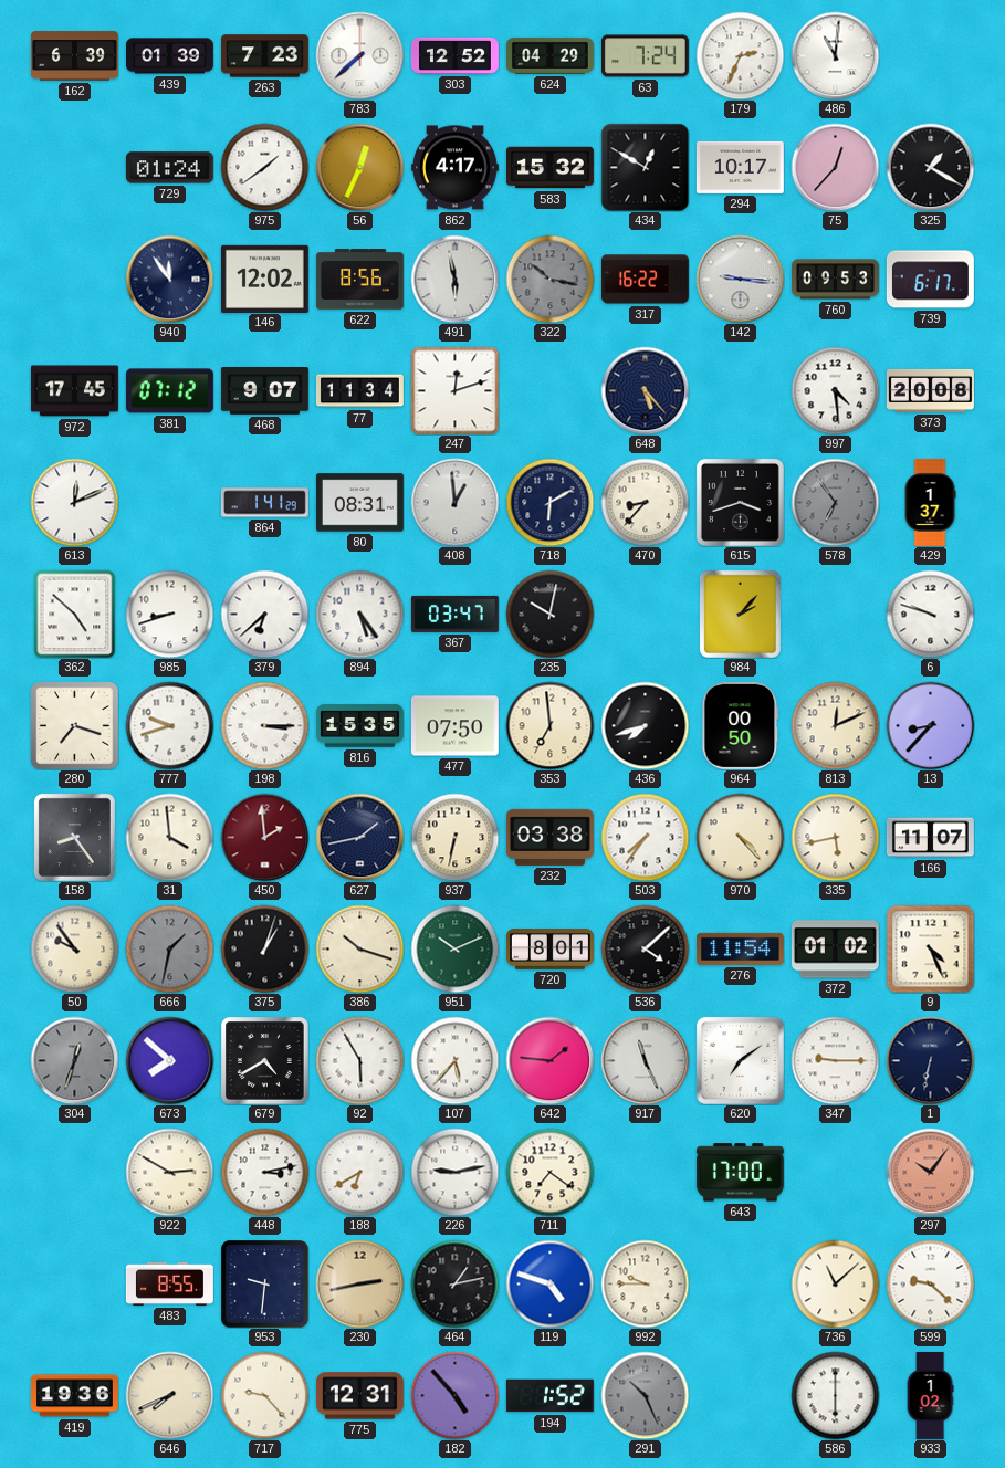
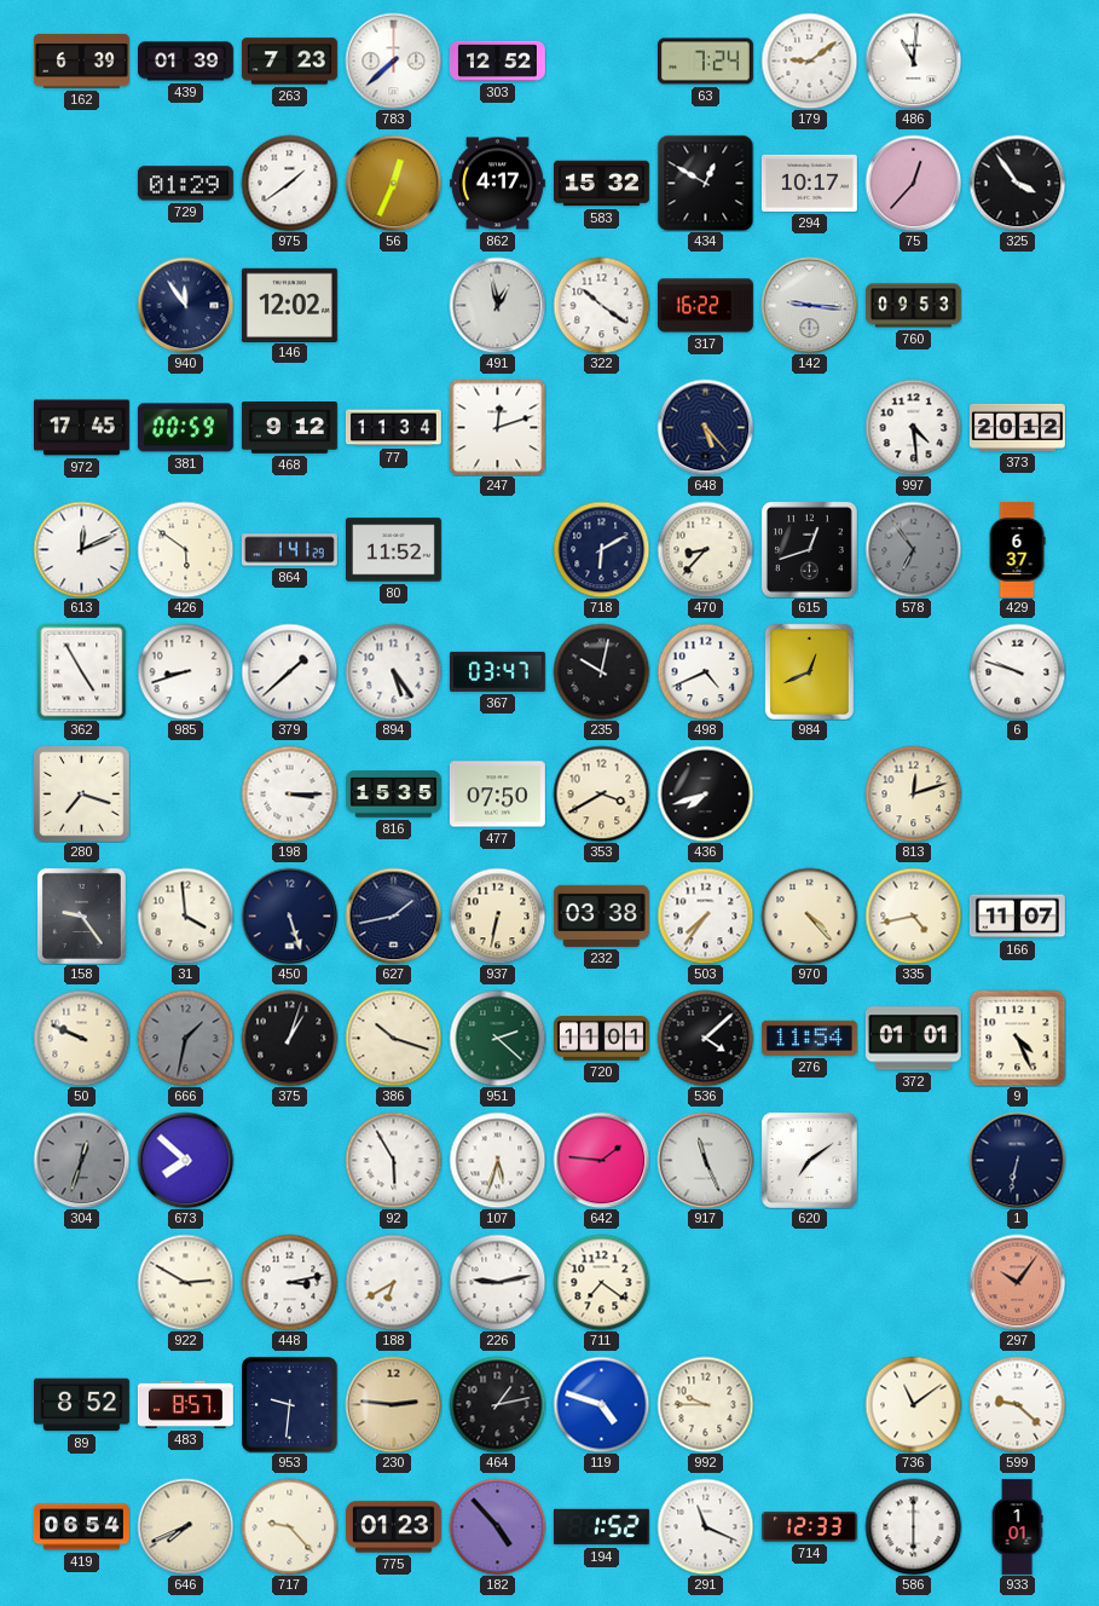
624: 04:29 -> none (549, 55)
179: 2:34 -> 9:09 (809, 60)
729: 01:24 -> 01:29 (185, 184)
325: 1:20 -> 3:54 (1017, 183)
622: 8:56 -> none (359, 280)
491: 5:58 -> 12:58 (497, 305)
322: 10:17 -> 10:21 (601, 305)
322 dial: grey -> white (601, 305)
739: 6:17 -> none (930, 280)
381: 07:12 -> 00:59 (185, 428)
468: 9:07 -> 9:12 (289, 428)
373: 20:08 -> 20:12 (1017, 427)
426: none -> 5:51 (185, 549)
80: 08:31 -> 11:52 (393, 550)
408: 12:59 -> none (454, 502)
615: 3:42 -> 12:42 (809, 549)
429: 1:37 -> 6:37 (1017, 549)
362: 4:52 -> 4:55 (82, 671)
379: 6:38 -> 1:38 (289, 671)
498: none -> 4:41 (705, 671)
984: 2:07 -> 12:41 (809, 671)
777: 9:42 -> none (169, 725)
353: 6:59 -> 3:40 (601, 793)
964: 00:50 -> none (741, 725)
813: 12:11 -> 12:12 (913, 793)
13: 8:37 -> none (930, 725)
158: 8:24 -> 9:24 (81, 915)
450: 1:59 -> 5:27 (289, 915)
450 dial: burgundy -> navy (289, 915)
335: 5:43 -> 4:43 (913, 915)
50: 9:54 -> 9:49 (81, 1038)
951: 10:11 -> 2:22 (497, 1038)
720: 8:01 -> 11:01 (601, 1039)
372: 01:02 -> 01:01 (913, 1039)
679: 4:40 -> none (264, 1060)
107: 5:37 -> 5:33 (497, 1160)
347: 9:15 -> none (835, 1060)
643: 17:00 -> none (740, 1173)
89: none -> 8:52 (81, 1405)
483: 8:55 -> 8:57 (185, 1404)
230: 2:43 -> 2:46 (393, 1404)
736: 11:08 -> 11:09 (913, 1404)
419: 19:36 -> 06:54 (81, 1527)
775: 12:31 -> 01:23 (393, 1527)
291: 10:26 -> 11:19 (705, 1526)
291 dial: grey -> white (705, 1526)
714: none -> 12:33 (809, 1526)
933: 1:02 -> 1:01 (1017, 1527)
